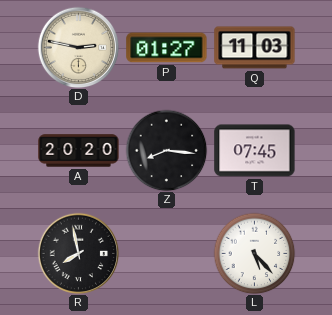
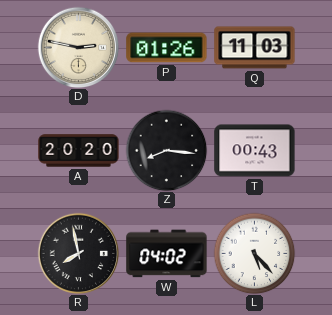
P: 01:27 -> 01:26 (167, 48)
T: 07:45 -> 00:43 (255, 151)
W: none -> 04:02 (167, 254)
